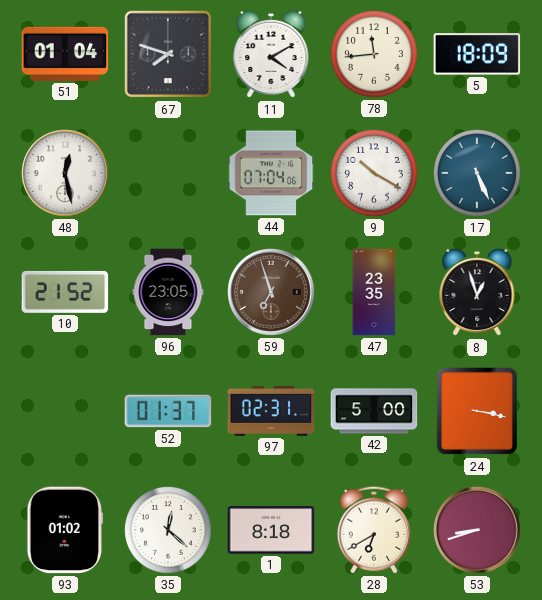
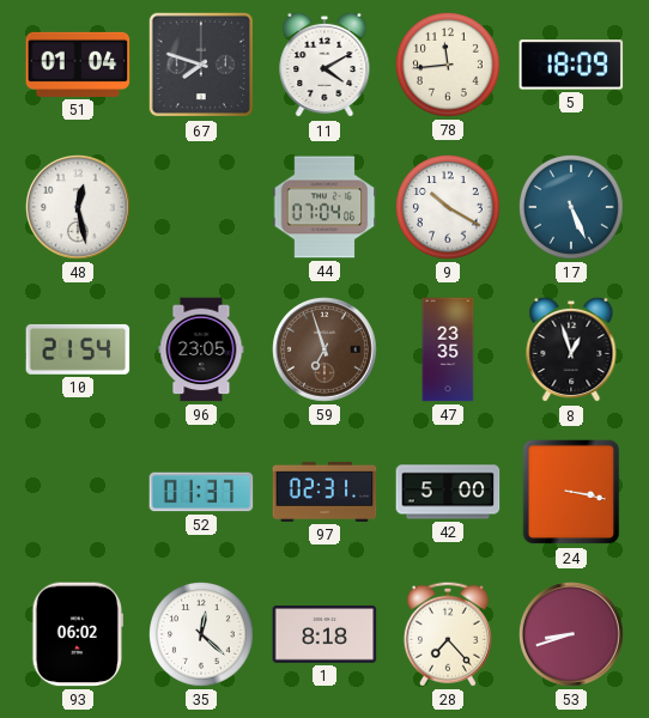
10: 21:52 -> 21:54 (78, 349)
93: 01:02 -> 06:02 (77, 634)
28: 6:40 -> 7:23 (448, 634)
